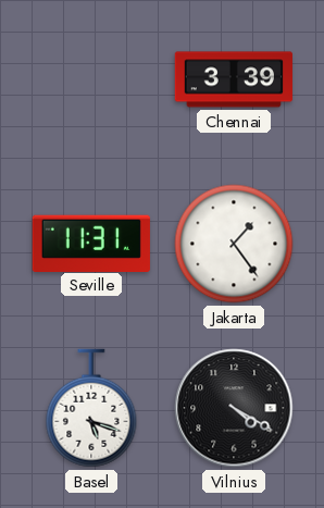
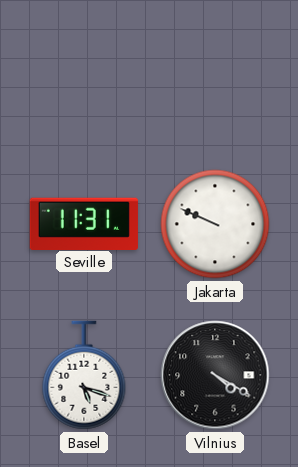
Chennai: 3:39 -> none (233, 79)
Jakarta: 1:24 -> 9:49 (215, 224)
